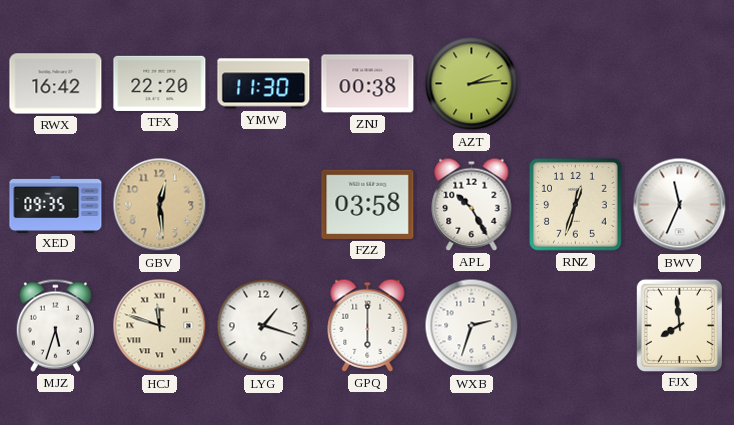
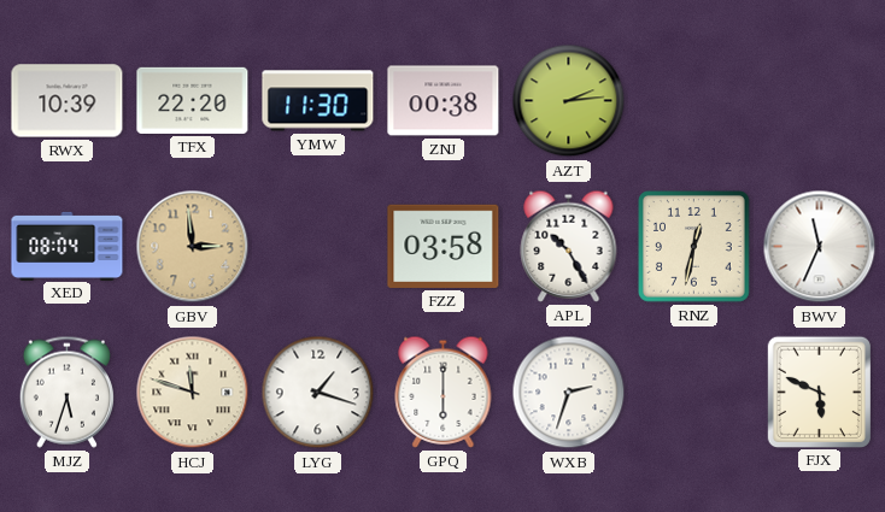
RWX: 16:42 -> 10:39 (68, 101)
XED: 09:35 -> 08:04 (68, 246)
GBV: 12:29 -> 2:59 (193, 247)
RNZ: 12:33 -> 12:32 (694, 247)
FJX: 7:59 -> 5:49 (819, 392)
